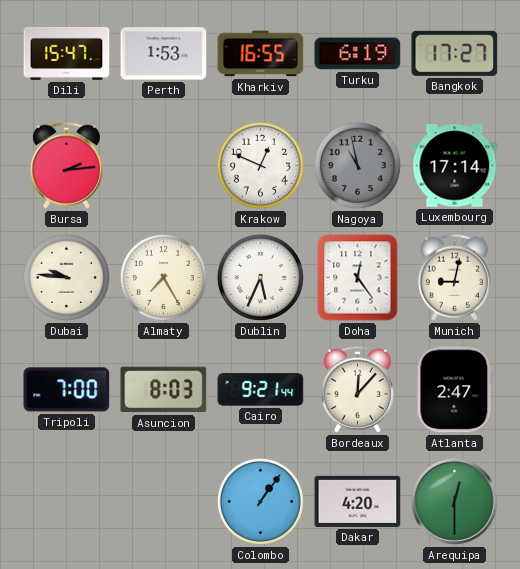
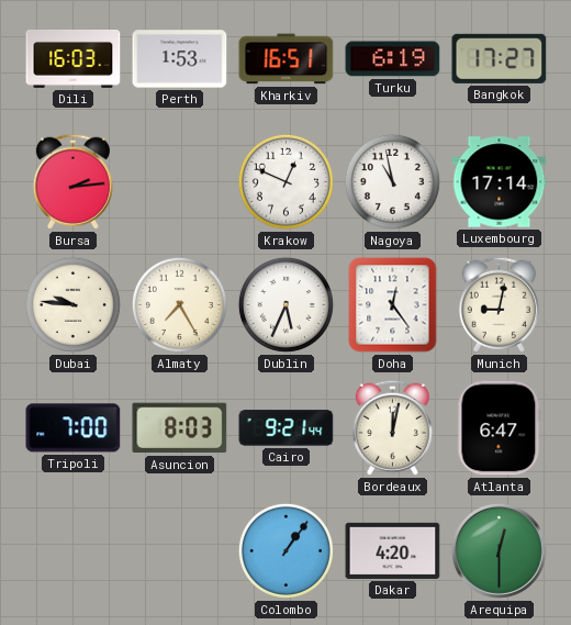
Dili: 15:47 -> 16:03 (74, 58)
Kharkiv: 16:55 -> 16:51 (287, 59)
Nagoya dial: grey -> white (392, 181)
Bordeaux: 12:07 -> 12:02 (392, 427)
Atlanta: 2:47 -> 6:47 (500, 428)
